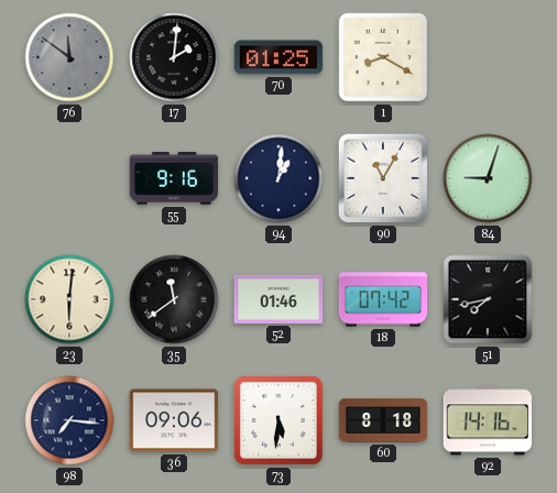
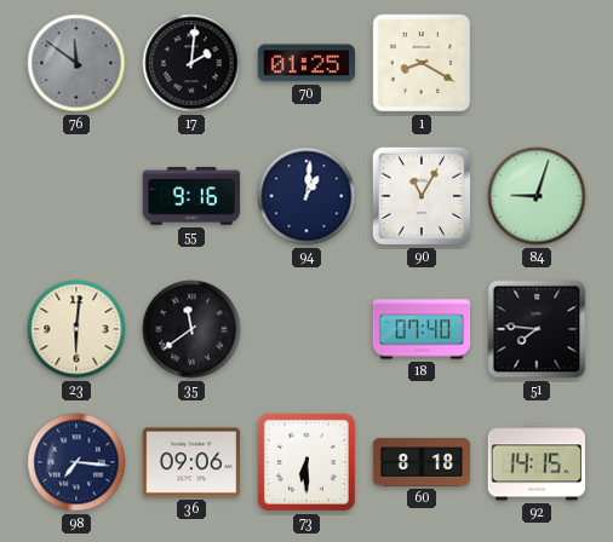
52: 01:46 -> none (278, 299)
18: 07:42 -> 07:40 (422, 329)
51: 7:43 -> 7:46 (537, 329)
73: 5:31 -> 6:30 (306, 462)
92: 14:16 -> 14:15 (537, 462)
